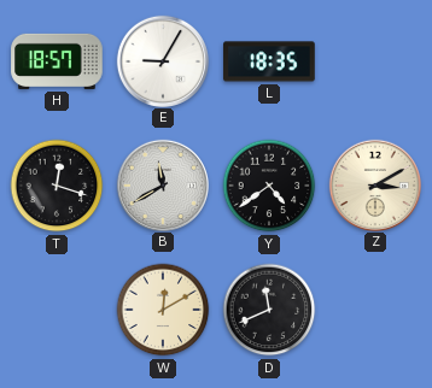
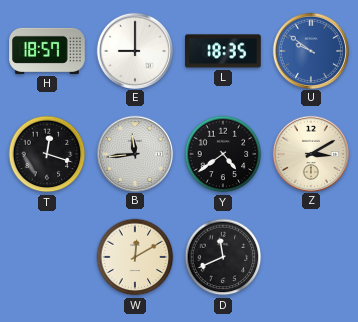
E: 9:05 -> 9:00 (134, 50)
U: none -> 9:51 (310, 50)
B: 11:40 -> 11:44 (134, 153)
